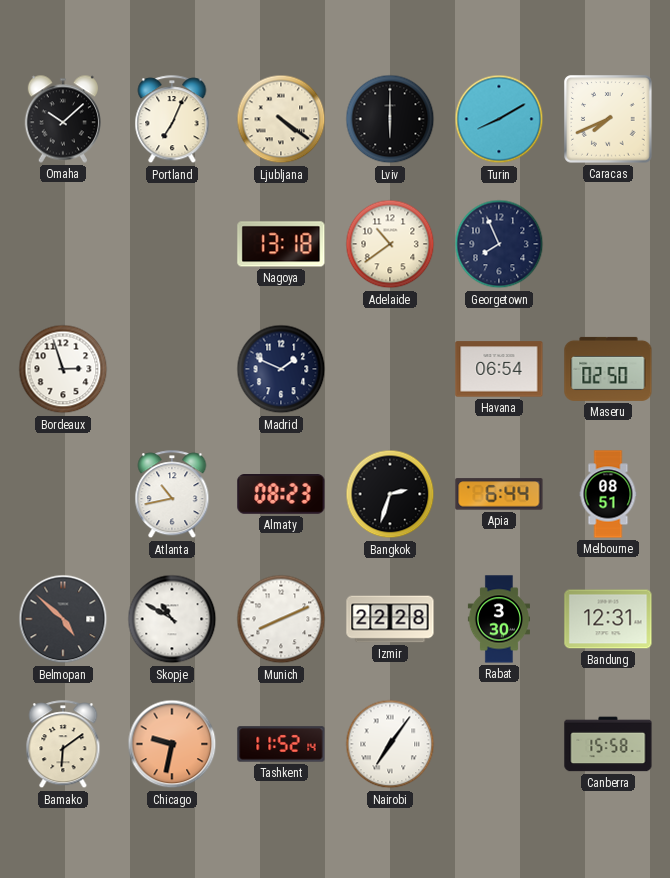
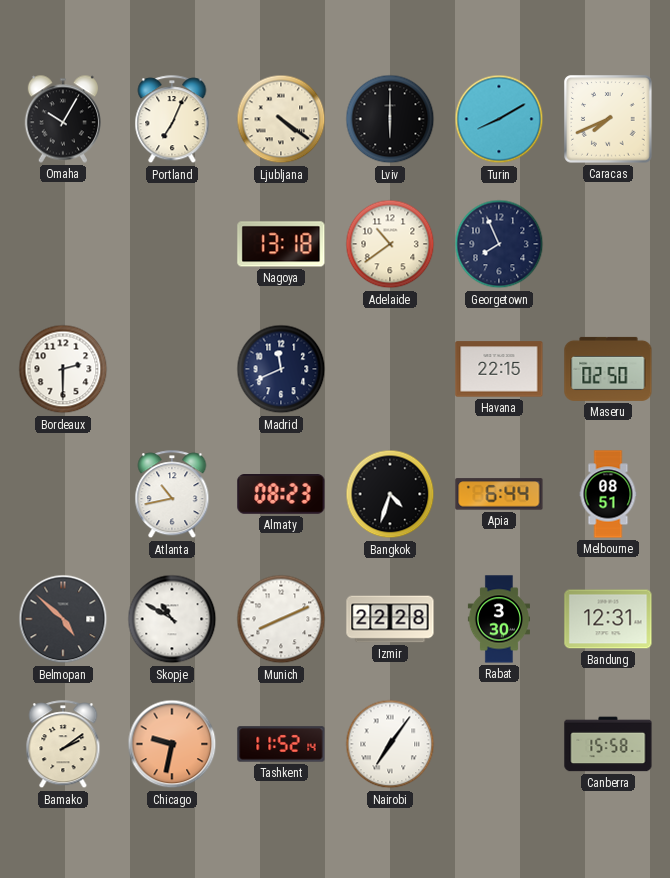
Omaha: 10:08 -> 10:05 (63, 119)
Bordeaux: 2:57 -> 2:30 (63, 369)
Madrid: 1:49 -> 11:41 (281, 369)
Havana: 06:54 -> 22:15 (499, 369)
Bangkok: 2:33 -> 4:33 (390, 494)
Bamako: 6:09 -> 2:09 (63, 745)
